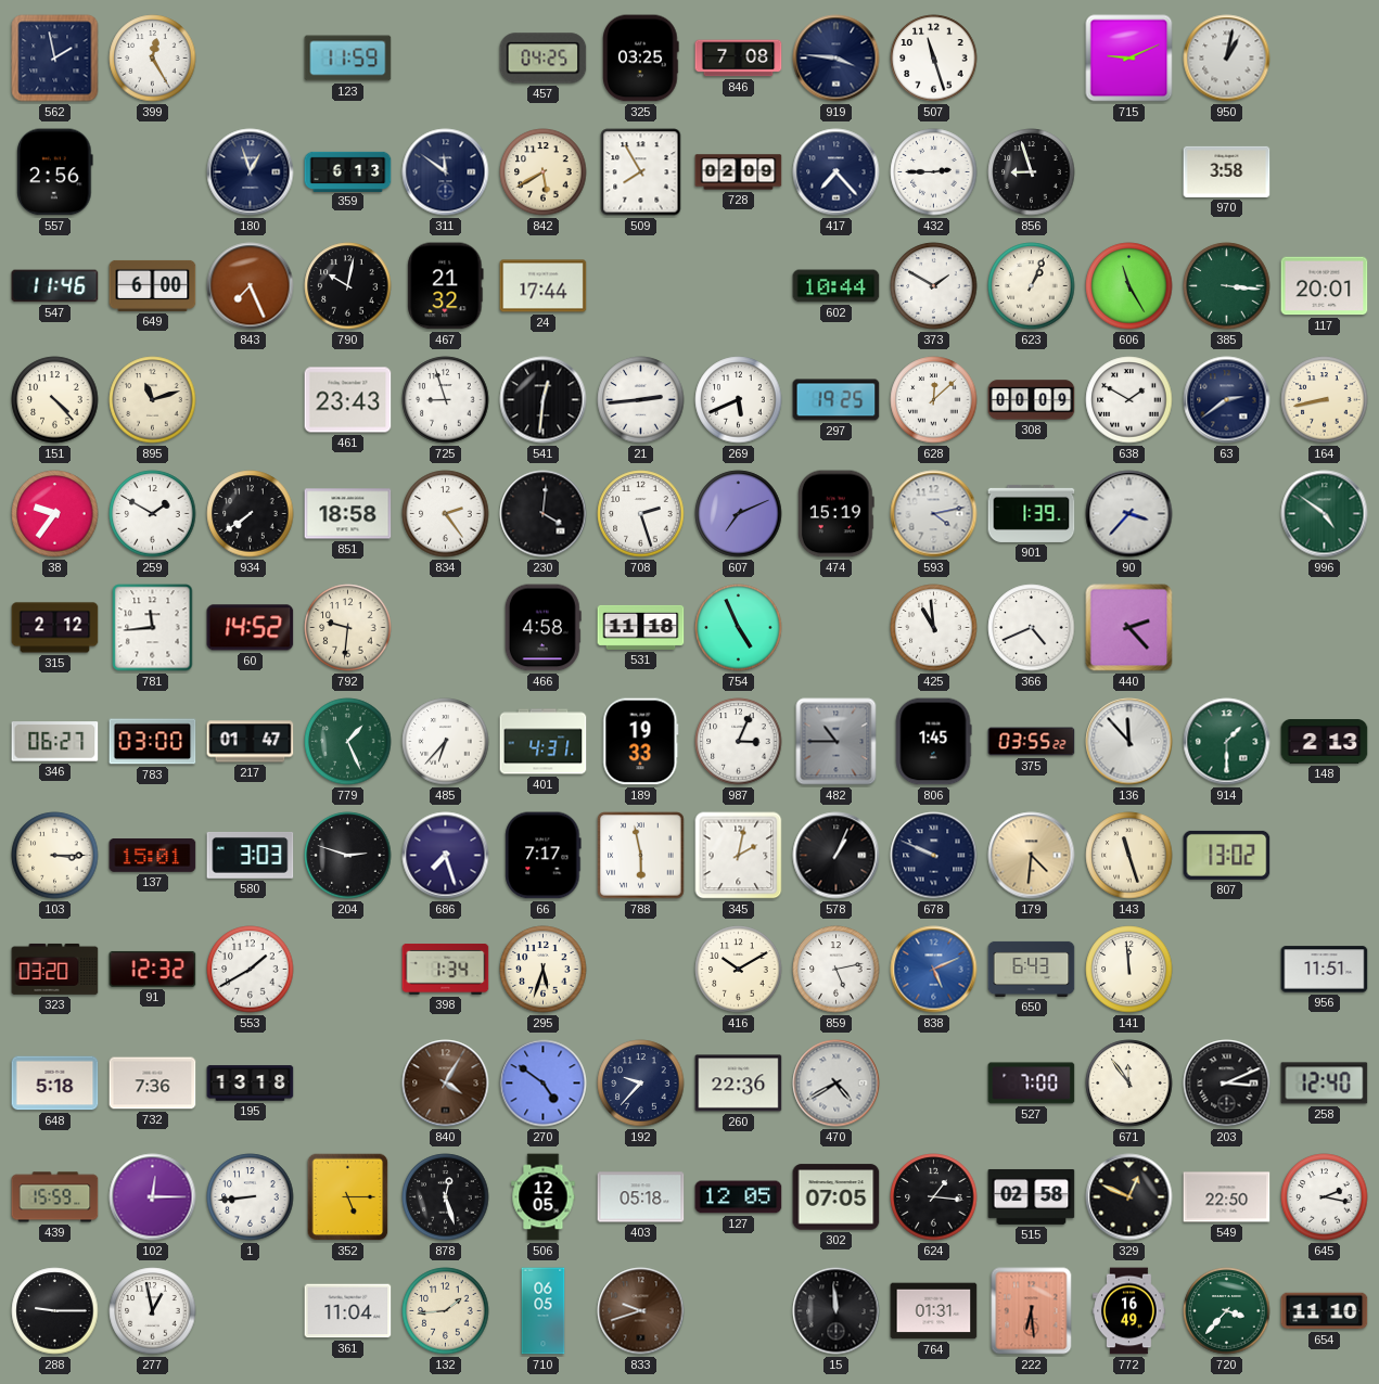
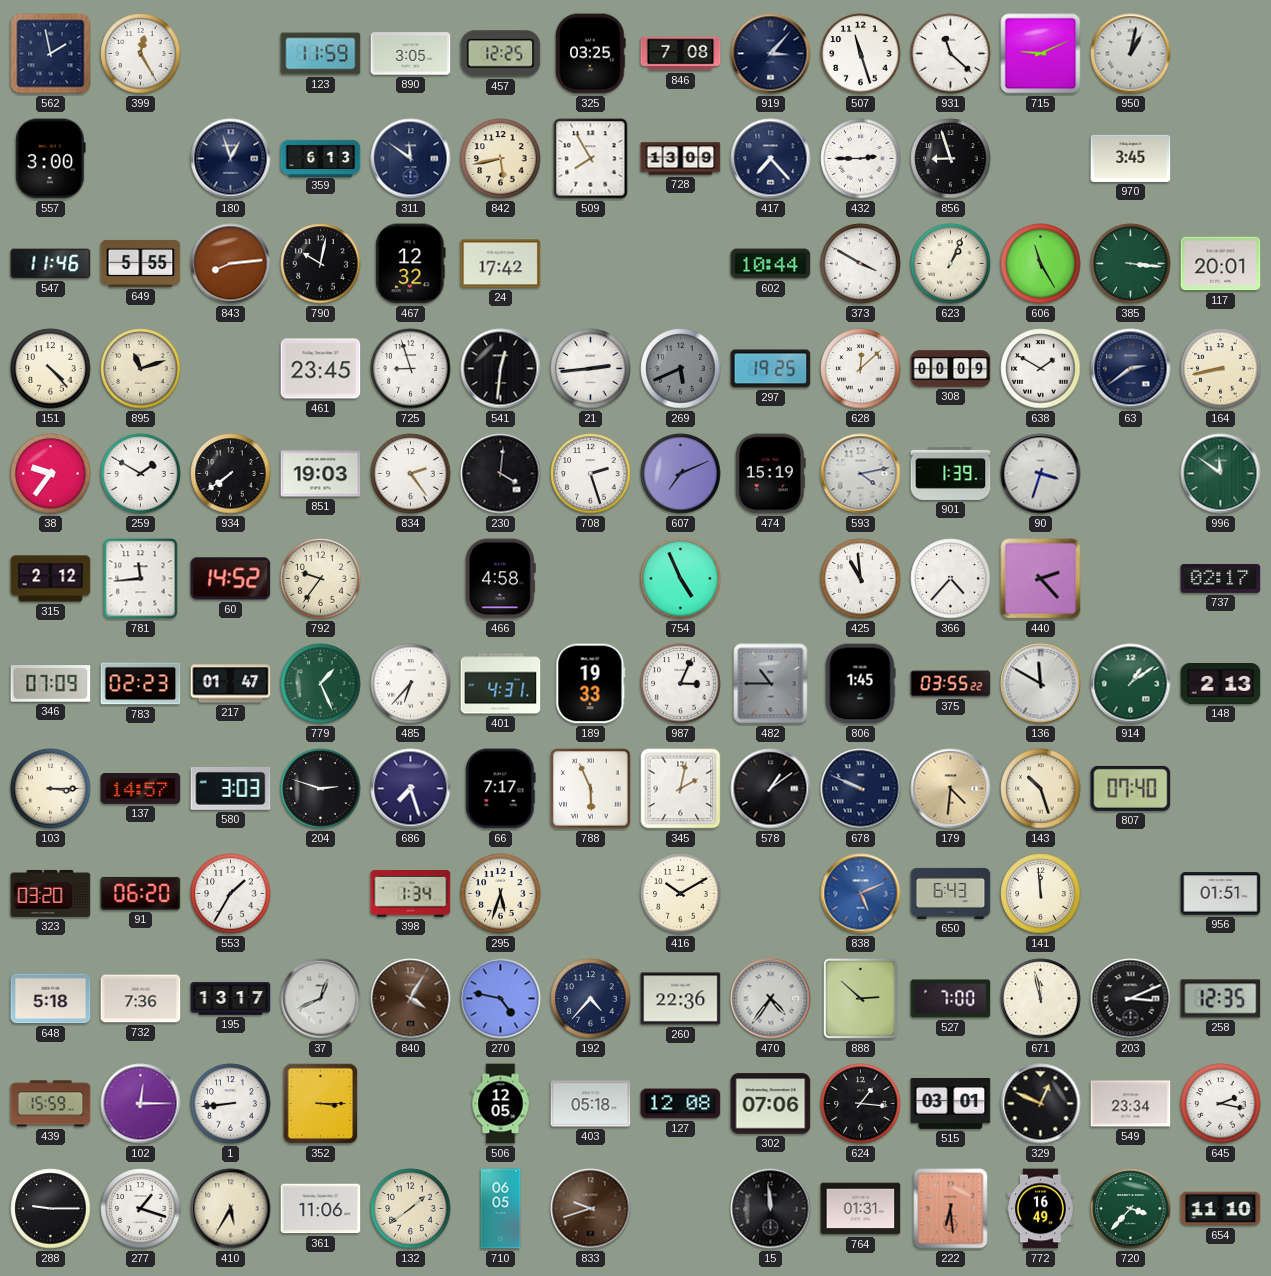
890: none -> 3:05 (411, 54)
457: 04:25 -> 12:25 (501, 54)
919: 3:46 -> 3:07 (771, 54)
931: none -> 11:22 (951, 54)
557: 2:56 -> 3:00 (51, 159)
842: 5:40 -> 5:43 (501, 159)
728: 02:09 -> 13:09 (681, 159)
970: 3:58 -> 3:45 (1131, 158)
649: 6:00 -> 5:55 (141, 263)
843: 7:26 -> 8:14 (231, 264)
467: 21:32 -> 12:32 (411, 264)
24: 17:44 -> 17:42 (501, 264)
373: 1:50 -> 3:50 (861, 264)
461: 23:43 -> 23:45 (321, 369)
269 dial: white -> grey (681, 369)
851: 18:58 -> 19:03 (321, 474)
90: 3:37 -> 3:33 (1041, 474)
996: 4:51 -> 11:51 (1221, 474)
792: 9:31 -> 9:36 (321, 579)
531: 11:18 -> none (641, 627)
366: 4:41 -> 4:37 (951, 579)
737: none -> 02:17 (1221, 578)
346: 06:27 -> 07:09 (51, 684)
783: 03:00 -> 02:23 (141, 684)
136: 11:53 -> 11:50 (1041, 684)
914: 1:30 -> 1:09 (1131, 684)
137: 15:01 -> 14:57 (141, 789)
788: 5:58 -> 5:56 (591, 789)
578: 1:04 -> 1:09 (771, 789)
143: 11:27 -> 10:27 (1041, 789)
807: 13:02 -> 07:40 (1131, 788)
91: 12:32 -> 06:20 (141, 893)
553: 1:40 -> 1:35 (231, 894)
859: 5:13 -> none (837, 970)
956: 11:51 -> 01:51 (1221, 894)
195: 13:18 -> 13:17 (231, 999)
37: none -> 12:41 (321, 999)
270: 4:51 -> 4:47 (501, 999)
192: 9:37 -> 4:37 (591, 999)
470: 4:40 -> 4:36 (771, 999)
888: none -> 2:52 (860, 998)
671: 11:54 -> 11:58 (1041, 999)
258: 12:40 -> 12:35 (1221, 999)
352: 5:15 -> 3:15 (321, 1104)
878: 12:27 -> none (446, 1197)
127: 12:05 -> 12:08 (681, 1104)
302: 07:05 -> 07:06 (771, 1104)
515: 02:58 -> 03:01 (951, 1103)
549: 22:50 -> 23:34 (1131, 1104)
277: 12:58 -> 1:18 (141, 1209)
410: none -> 5:35 (231, 1209)
361: 11:04 -> 11:06 (321, 1209)
132: 1:44 -> 1:39 (411, 1209)
